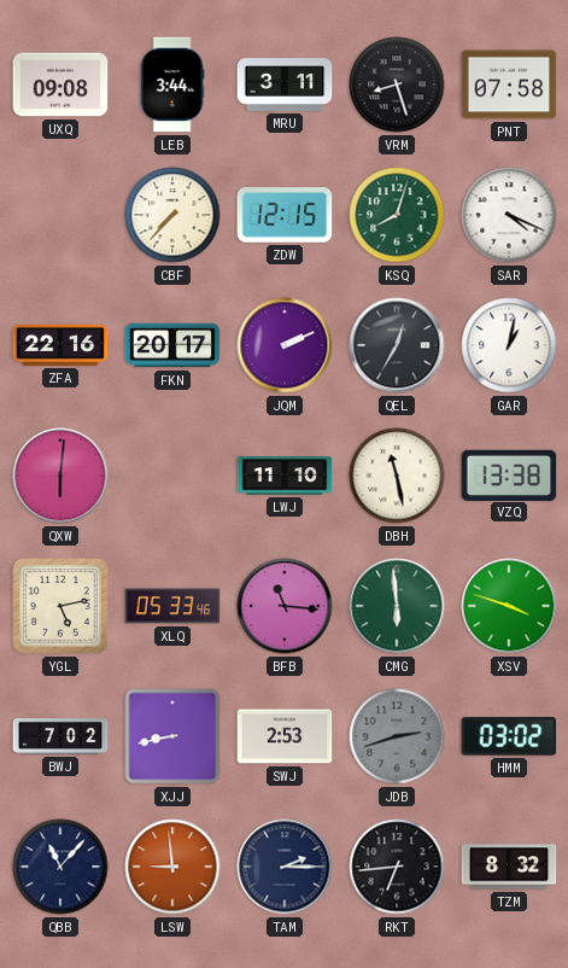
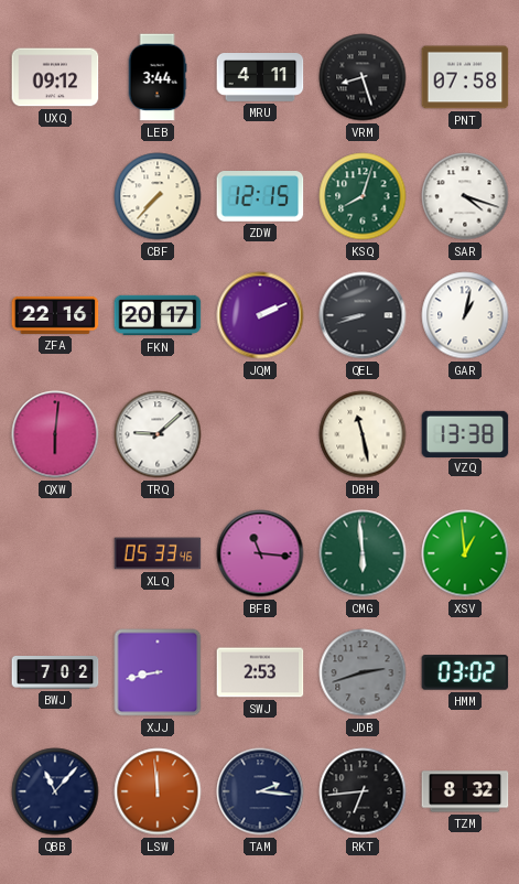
UXQ: 09:08 -> 09:12 (55, 77)
MRU: 3:11 -> 4:11 (260, 78)
SAR: 4:19 -> 4:18 (465, 196)
QEL: 12:35 -> 8:42 (363, 315)
TRQ: none -> 9:08 (158, 434)
LWJ: 11:10 -> none (285, 476)
YGL: 5:13 -> none (60, 606)
XSV: 3:48 -> 12:59 (465, 553)
LSW: 8:59 -> 11:59 (158, 791)
TAM: 2:15 -> 2:16 (260, 791)
